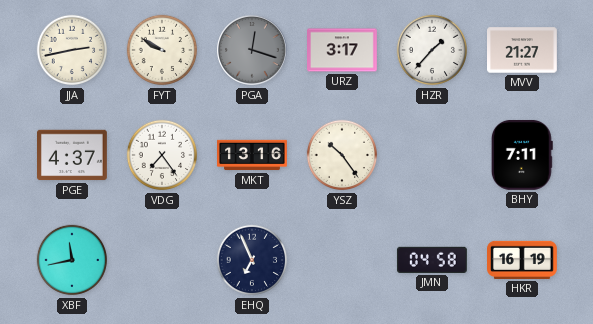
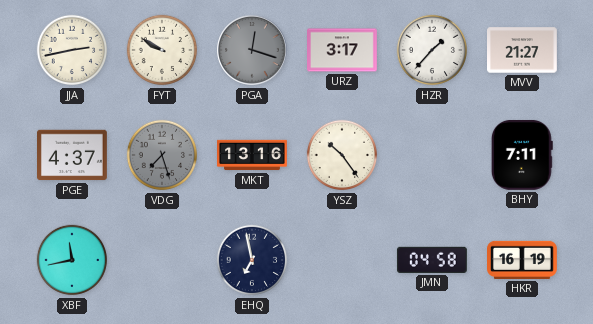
VDG: 7:24 -> 7:27 (162, 155)
VDG dial: white -> grey (162, 155)
EHQ: 6:56 -> 6:58 (252, 260)
